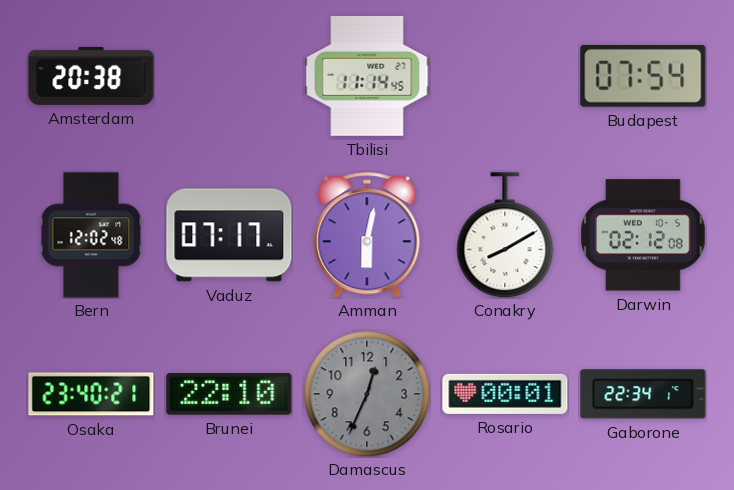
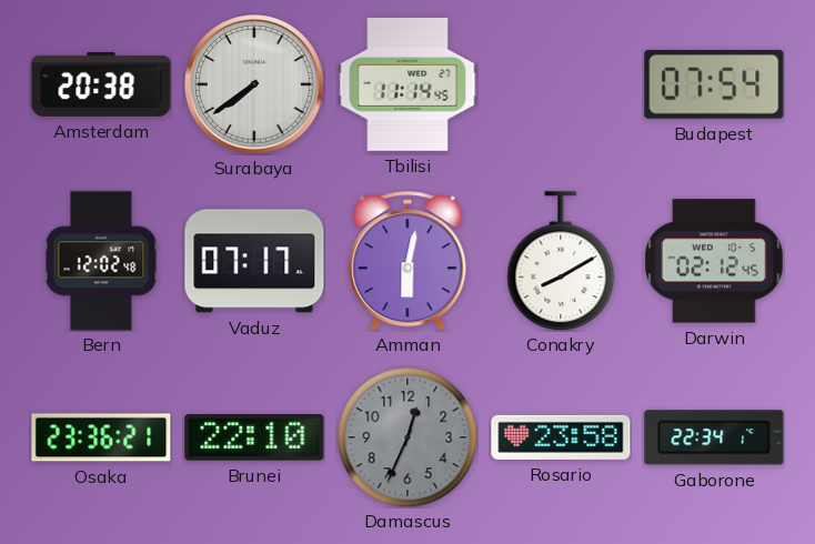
Surabaya: none -> 7:39 (254, 84)
Darwin: 02:12:08 -> 02:12:45 (714, 261)
Osaka: 23:40 -> 23:36 (101, 437)
Rosario: 00:01 -> 23:58 (561, 437)
